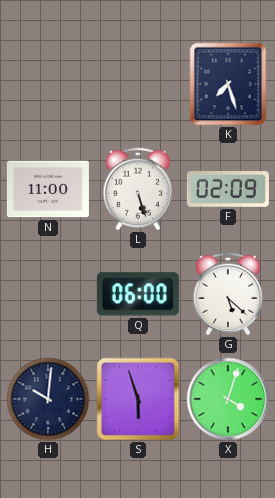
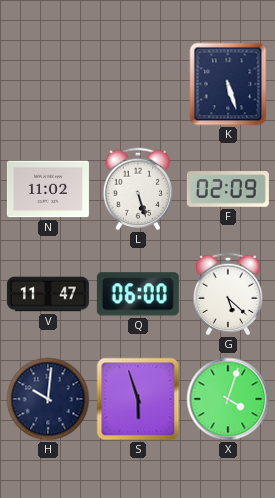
K: 7:27 -> 5:27 (228, 84)
N: 11:00 -> 11:02 (48, 189)
V: none -> 11:47 (48, 294)
